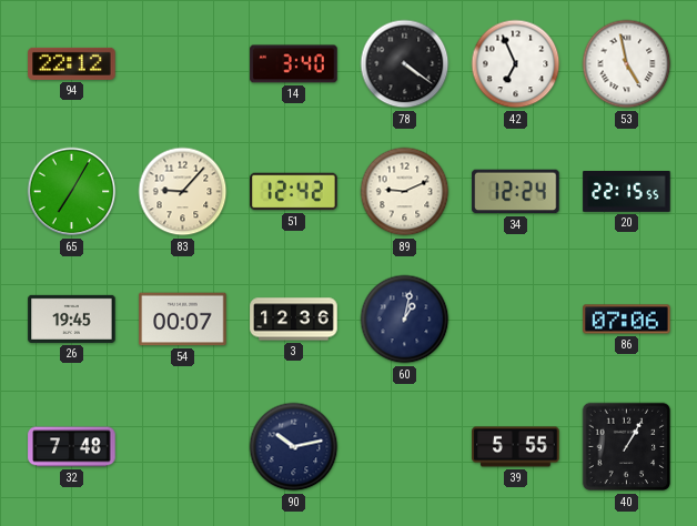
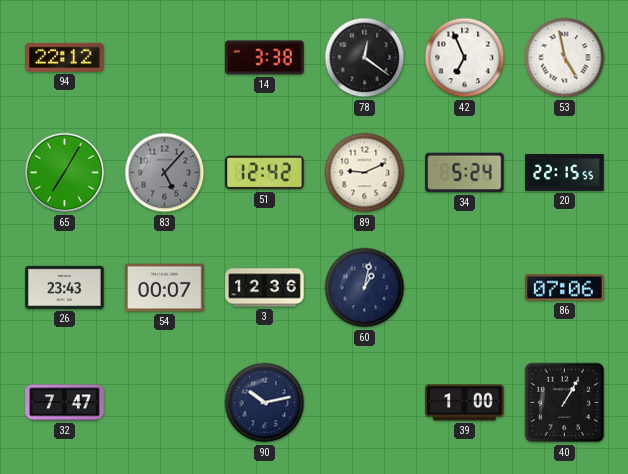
14: 3:40 -> 3:38 (265, 58)
78: 4:21 -> 12:21 (365, 58)
83: 9:07 -> 5:07 (165, 173)
83 dial: cream -> grey (165, 173)
34: 12:24 -> 5:24 (465, 173)
26: 19:45 -> 23:43 (65, 287)
32: 7:48 -> 7:47 (65, 403)
39: 5:55 -> 1:00 (465, 403)
